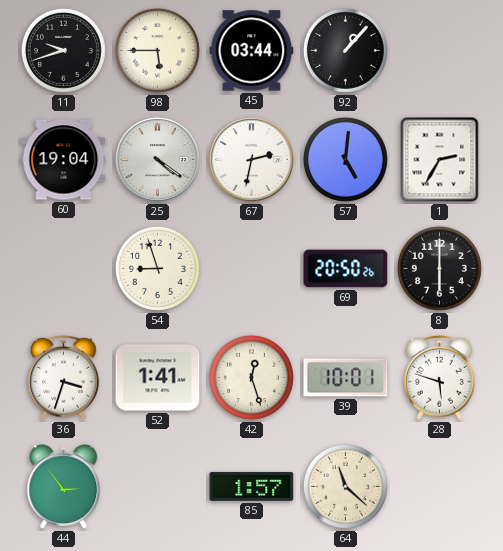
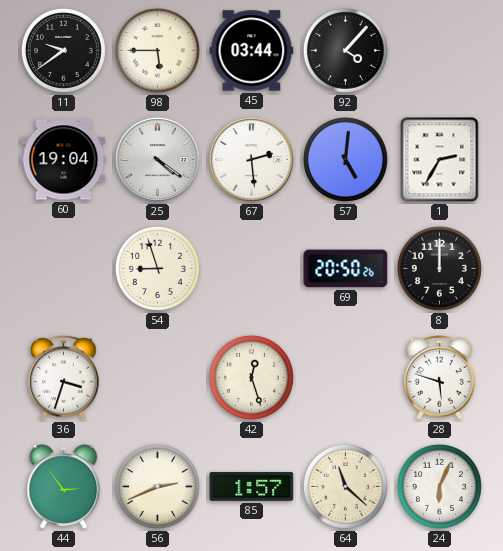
11: 9:42 -> 9:39 (63, 50)
92: 1:07 -> 4:07 (345, 50)
67: 2:32 -> 2:29 (252, 160)
8: 6:00 -> 12:00 (439, 268)
52: 1:41 -> none (158, 378)
39: 10:01 -> none (346, 378)
56: none -> 2:41 (157, 486)
24: none -> 6:04 (439, 486)
